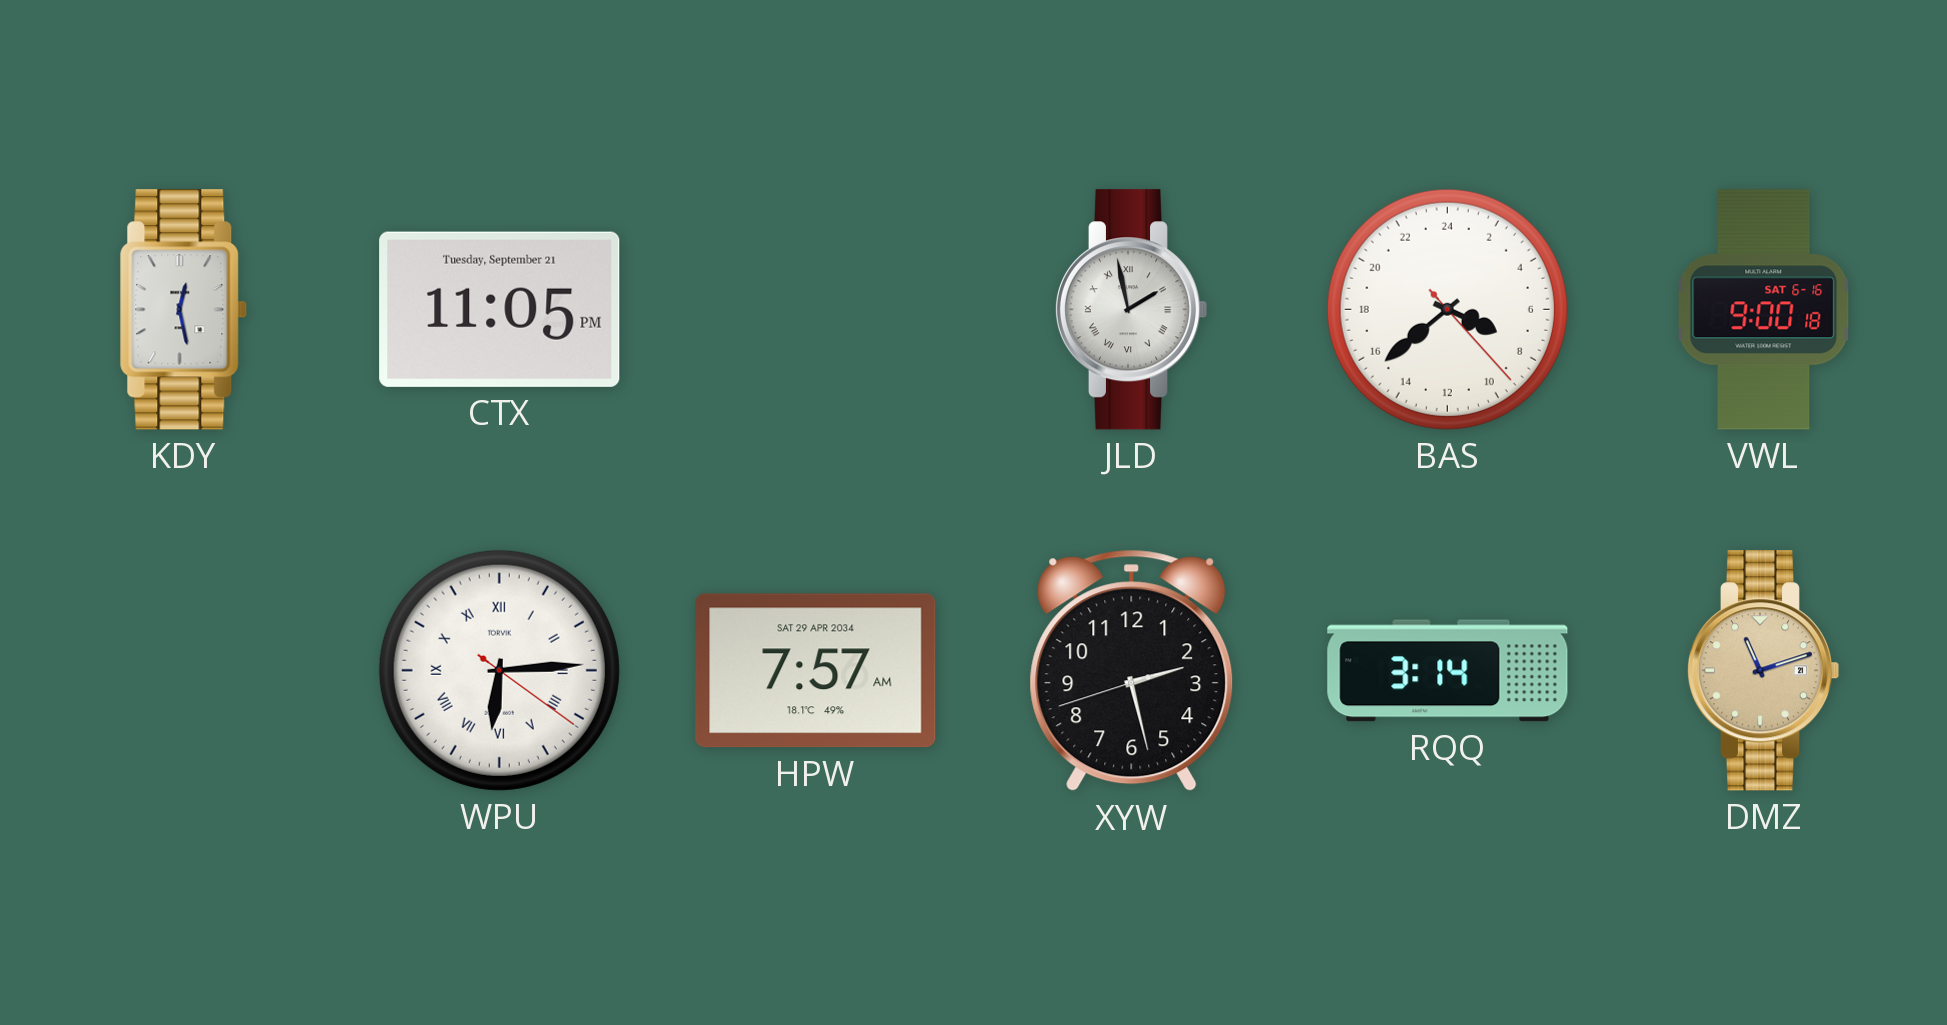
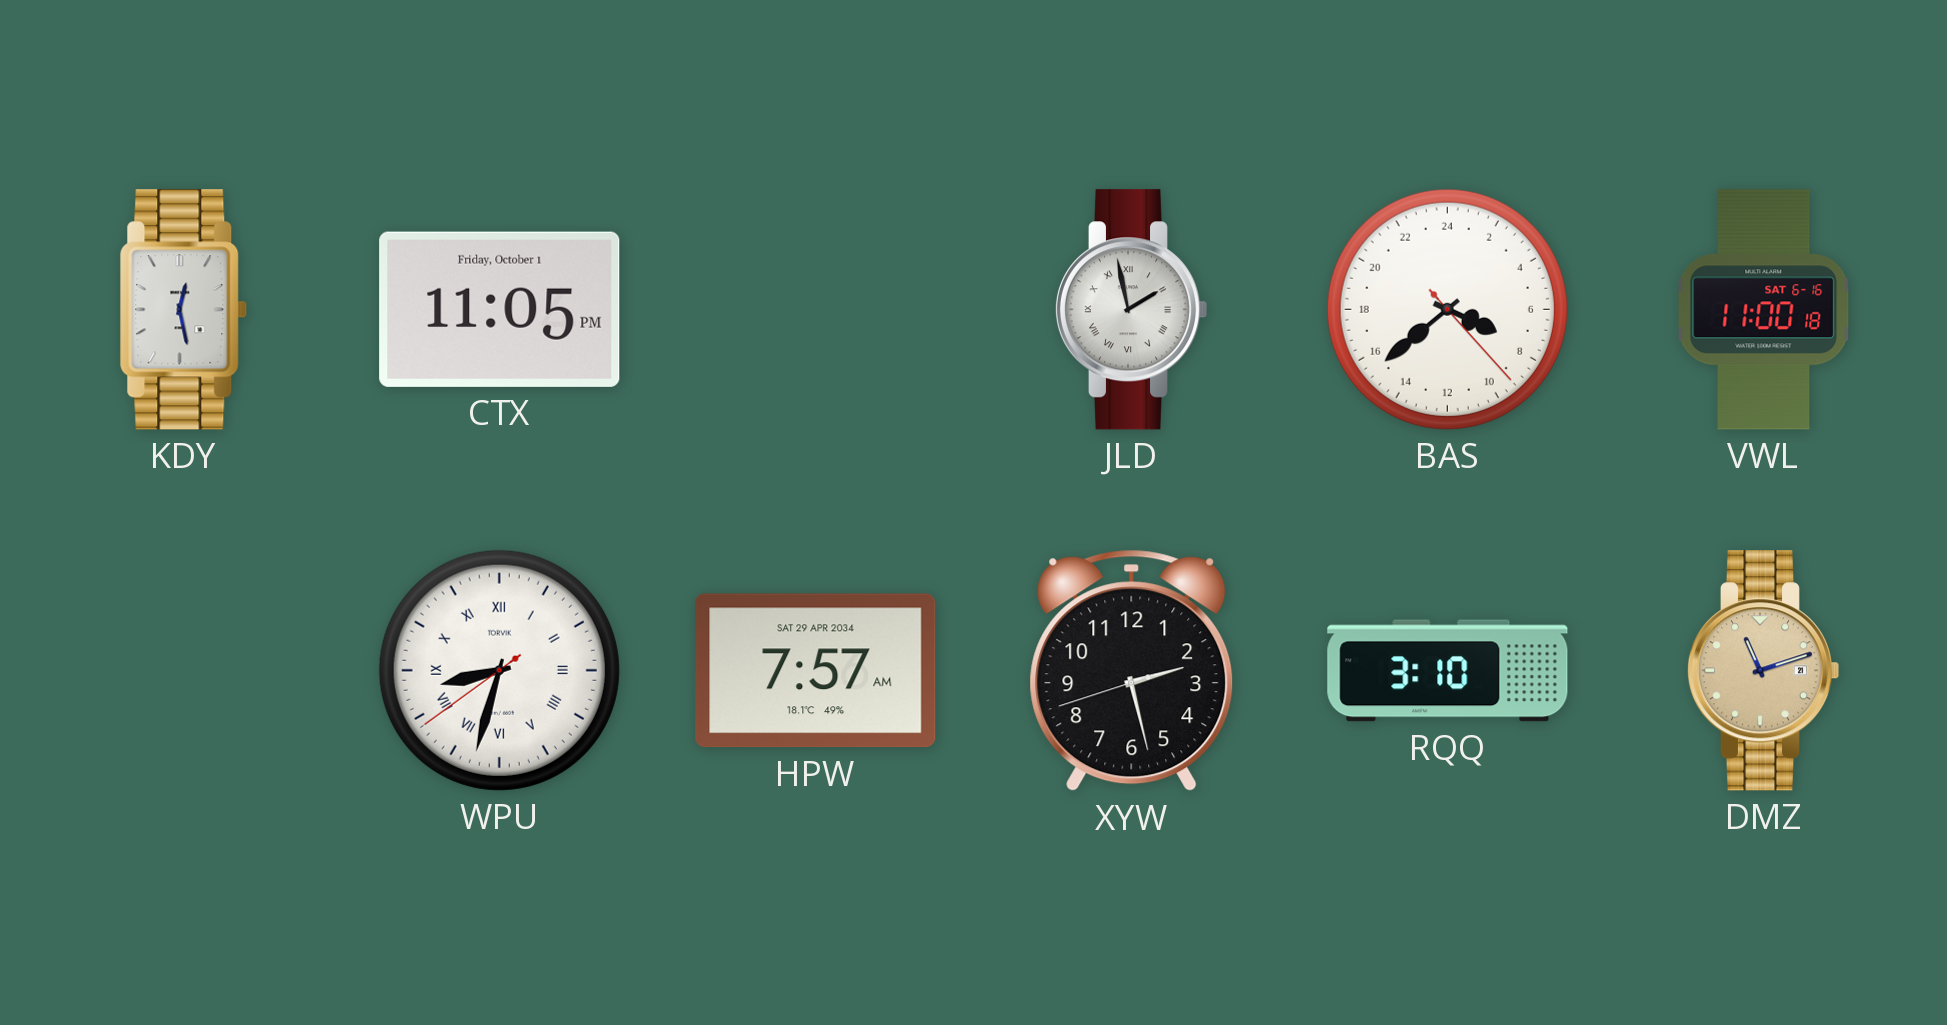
CTX date: Tuesday, September 21 -> Friday, October 1 (500, 309)
VWL: 9:00 -> 11:00 (1764, 310)
WPU: 6:14 -> 8:32 (499, 670)
RQQ: 3:14 -> 3:10 (1448, 671)
